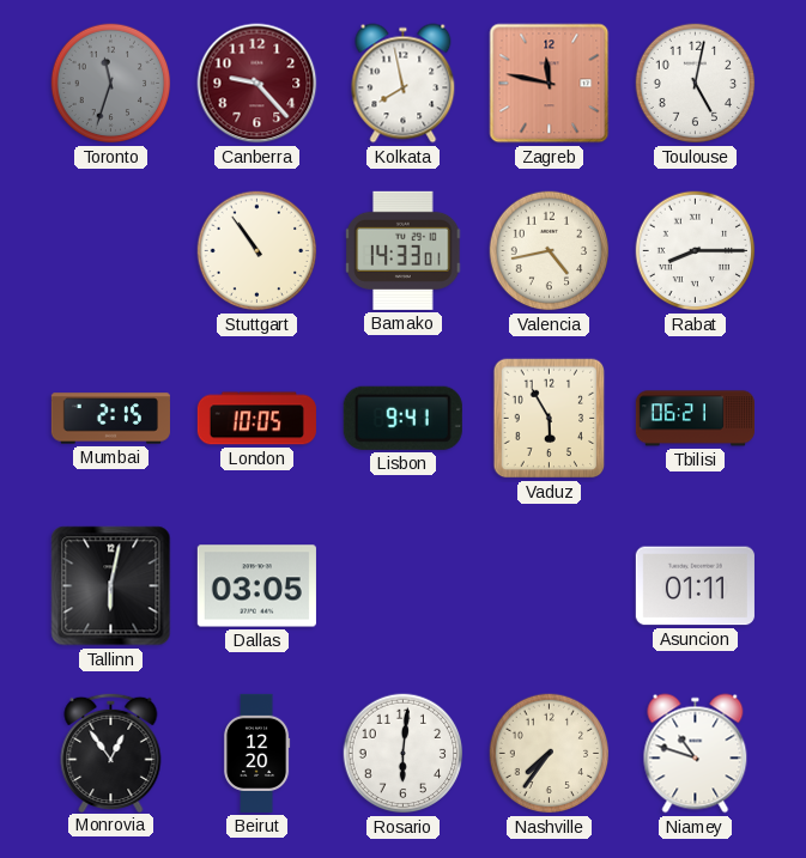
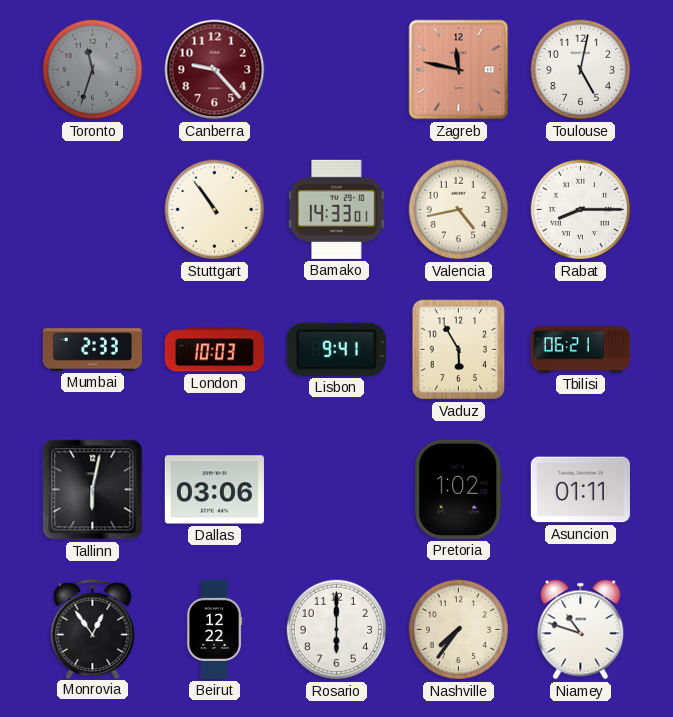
Kolkata: 7:58 -> none (404, 84)
Mumbai: 2:15 -> 2:33 (92, 350)
London: 10:05 -> 10:03 (214, 350)
Dallas: 03:05 -> 03:06 (214, 490)
Pretoria: none -> 1:02 (459, 489)
Beirut: 12:20 -> 12:22 (214, 629)
Rosario: 6:01 -> 6:00 (337, 630)
